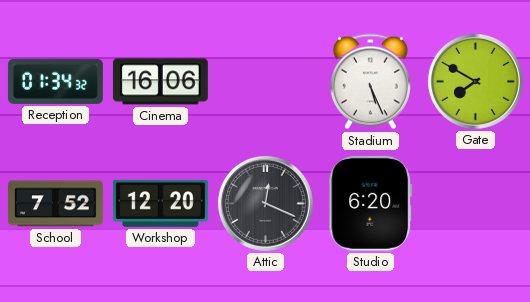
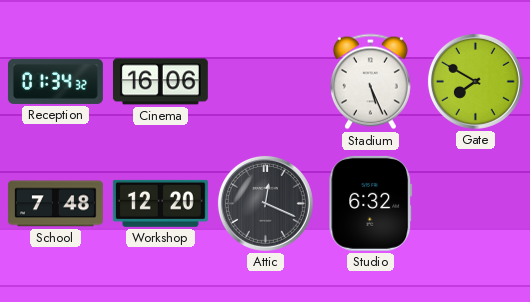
School: 7:52 -> 7:48 (55, 204)
Studio: 6:20 -> 6:32 (371, 203)
